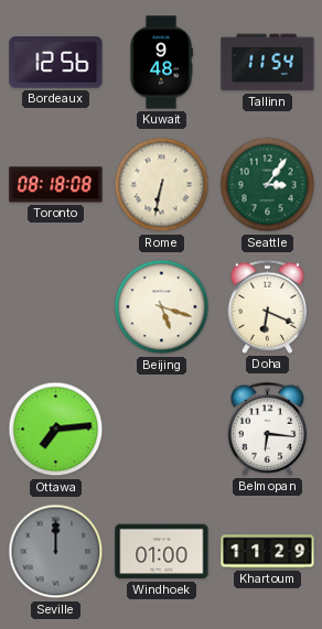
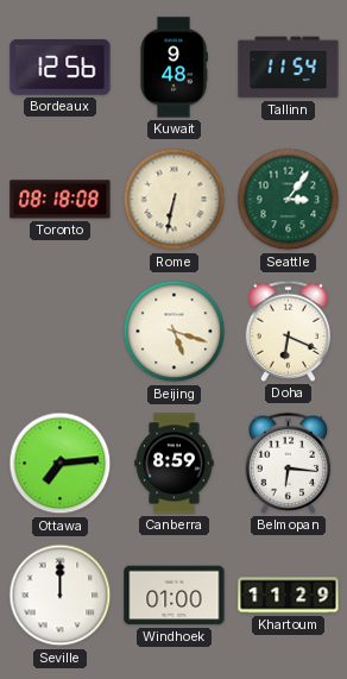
Canberra: none -> 8:59 (175, 464)
Seville dial: grey -> white (61, 596)
